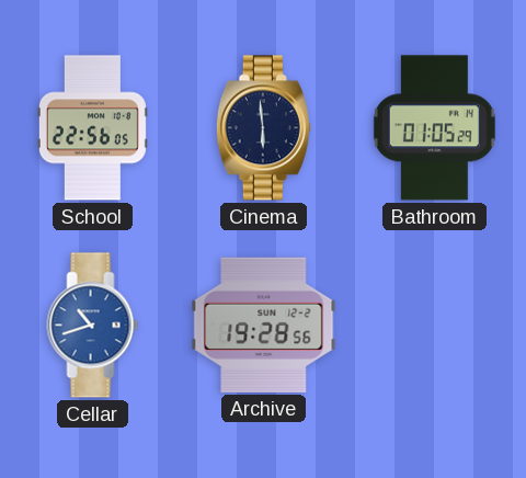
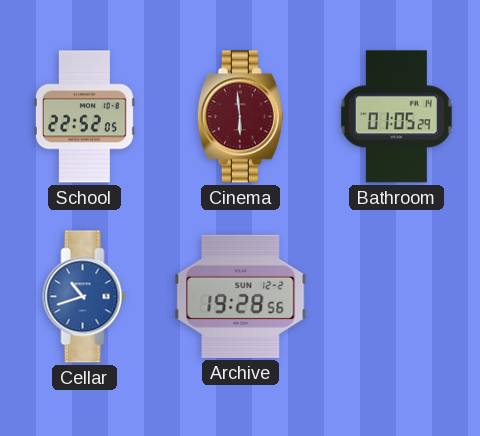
School: 22:56 -> 22:52 (84, 117)
Cinema dial: navy -> burgundy (240, 117)
